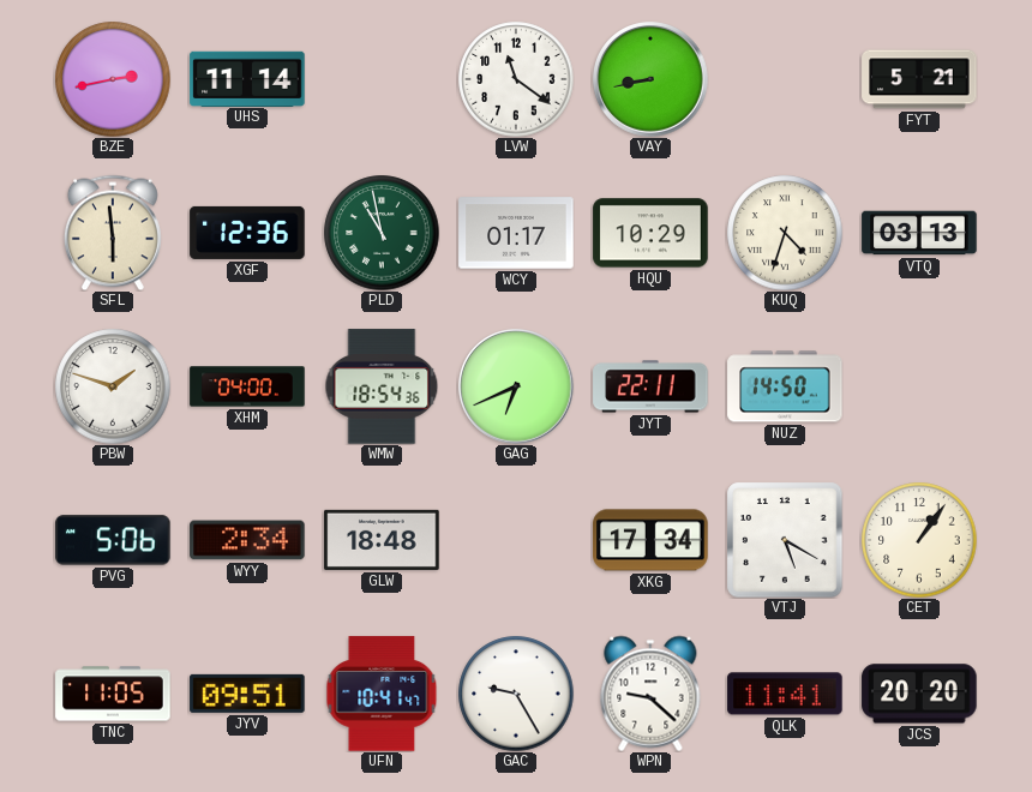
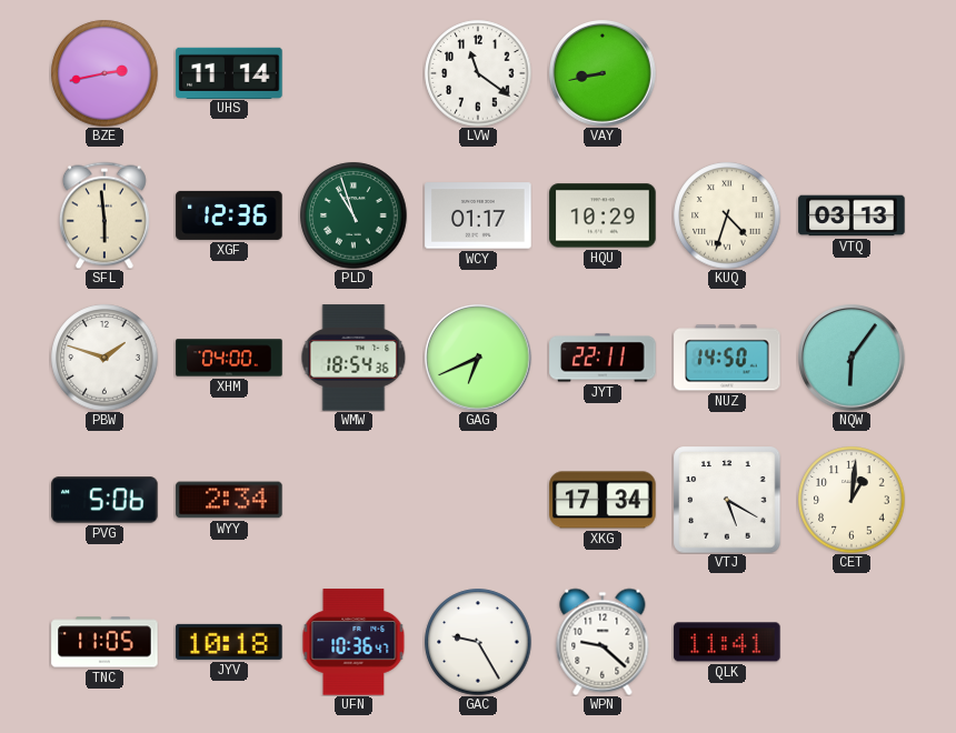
FYT: 5:21 -> none (919, 79)
PLD: 10:58 -> 10:57 (353, 215)
NQW: none -> 6:06 (852, 358)
GLW: 18:48 -> none (382, 540)
CET: 1:06 -> 1:01 (852, 500)
JYV: 09:51 -> 10:18 (229, 642)
UFN: 10:41 -> 10:36 (353, 642)
JCS: 20:20 -> none (919, 694)
